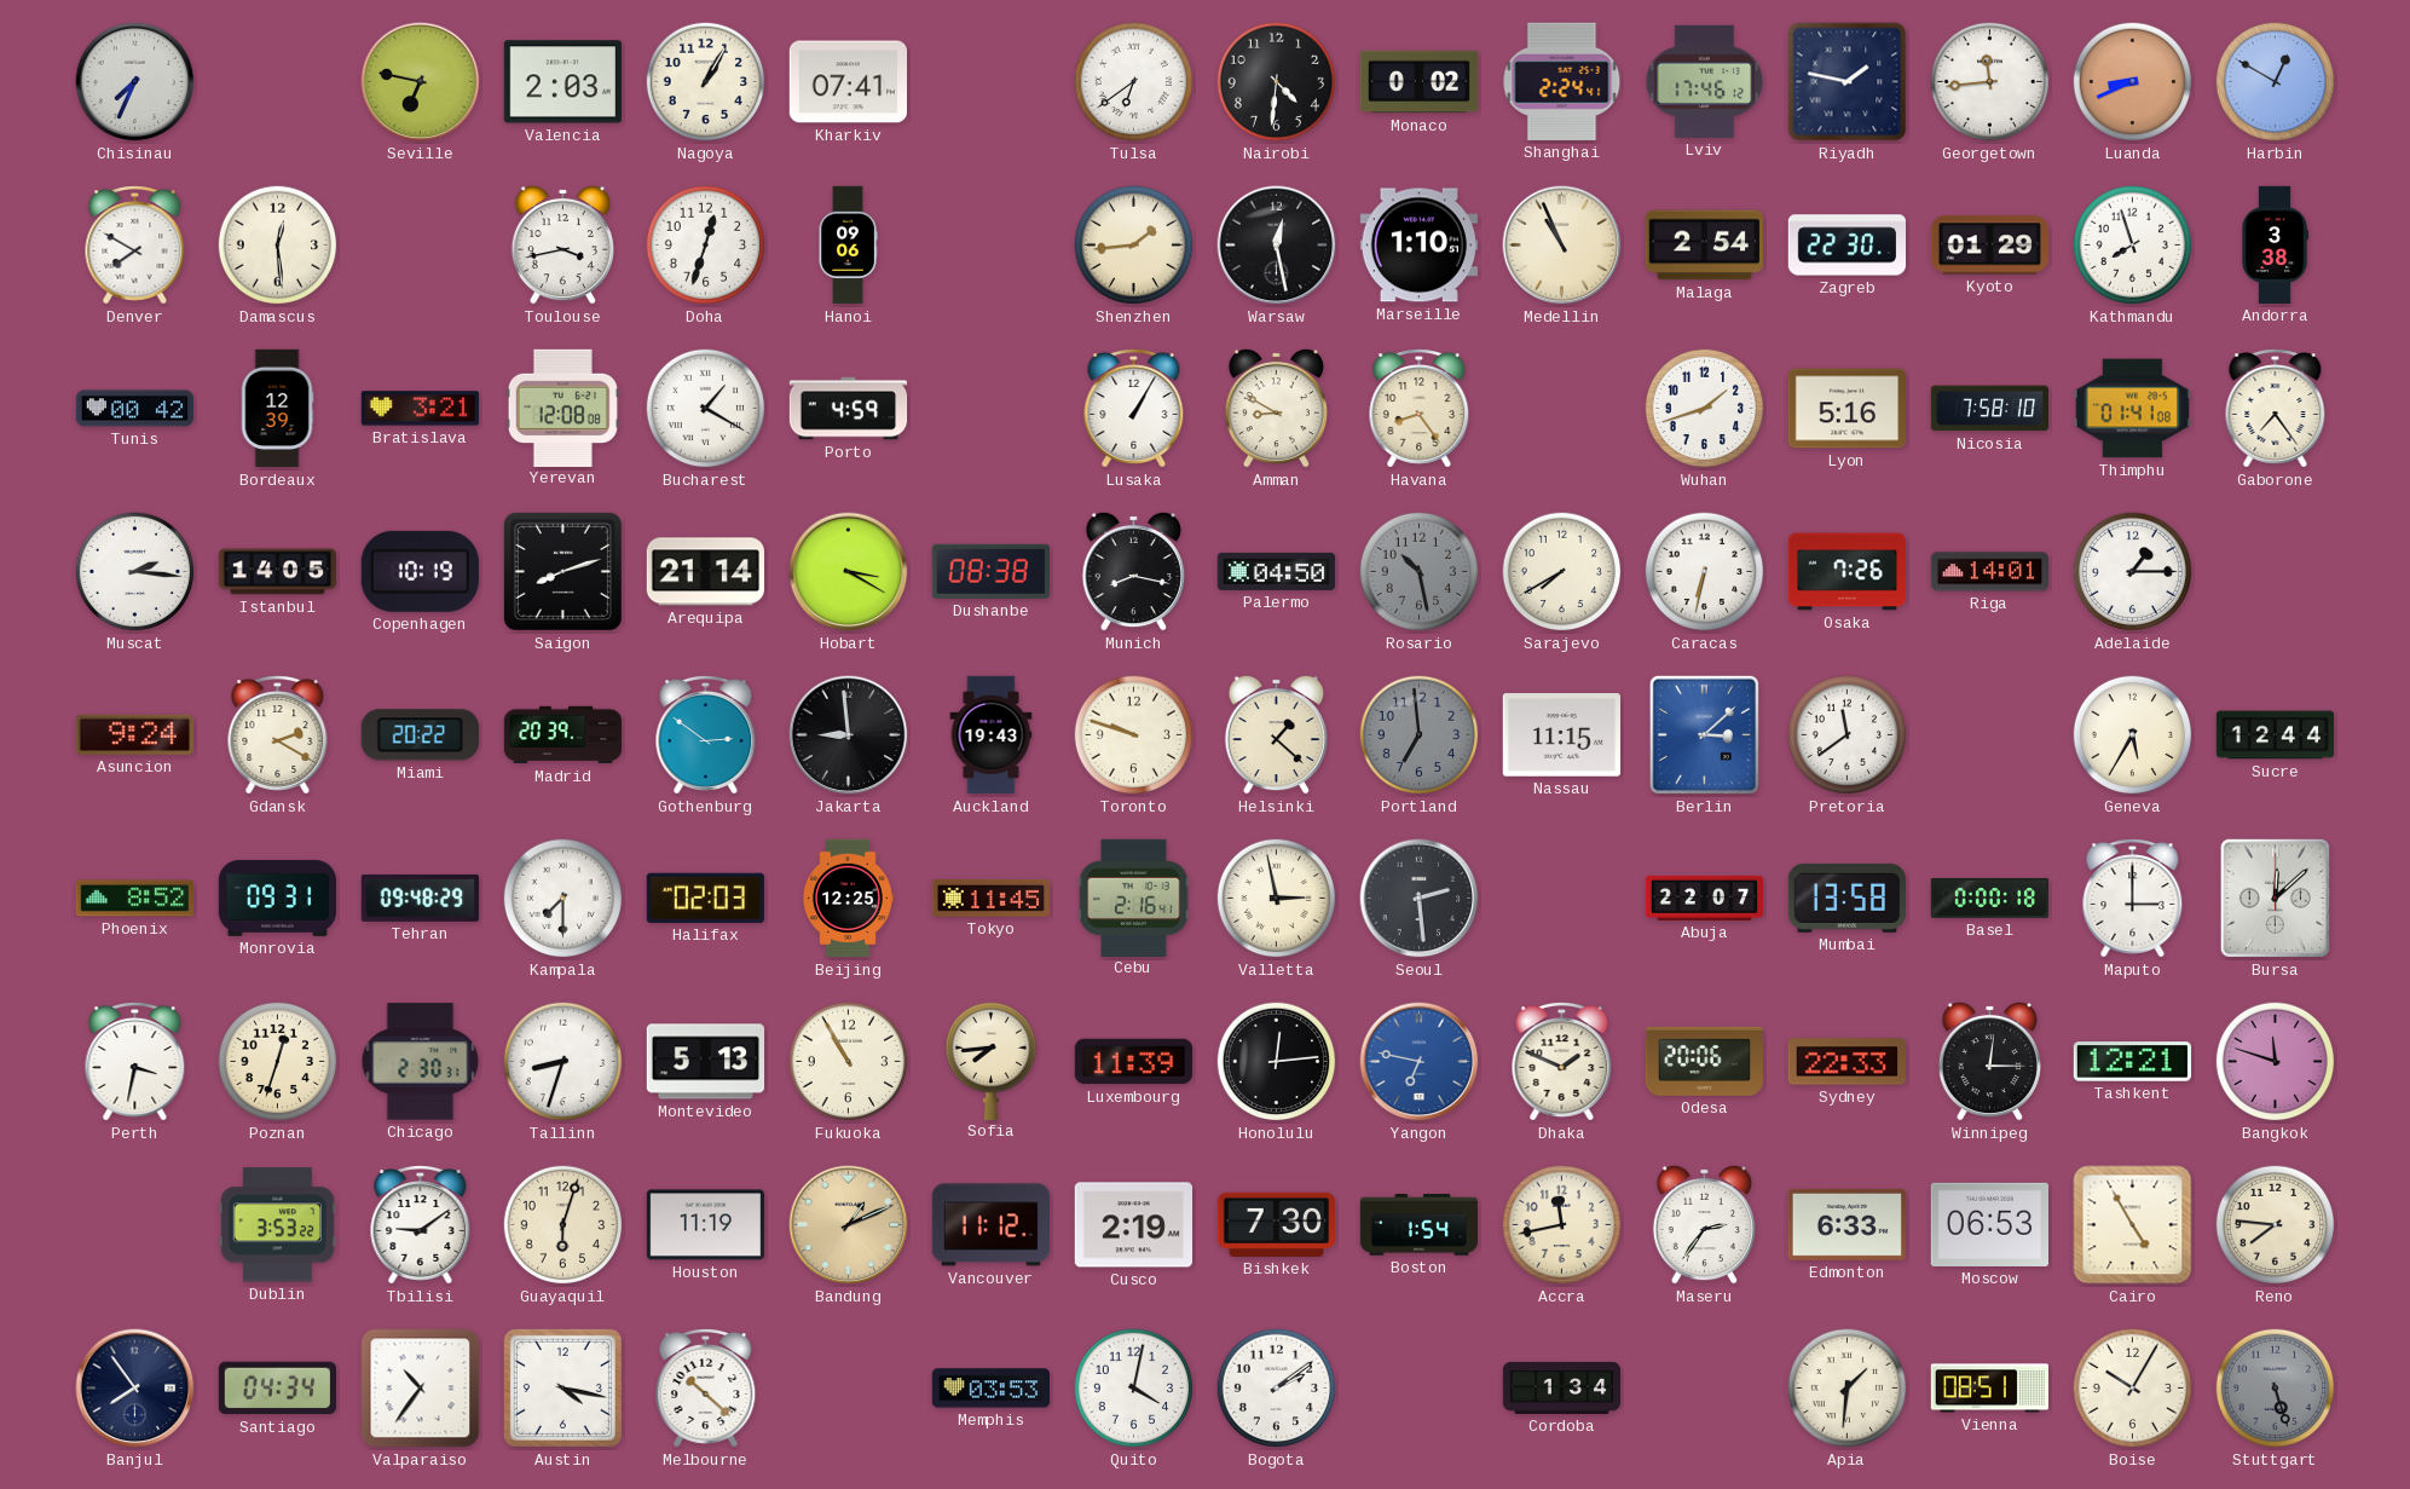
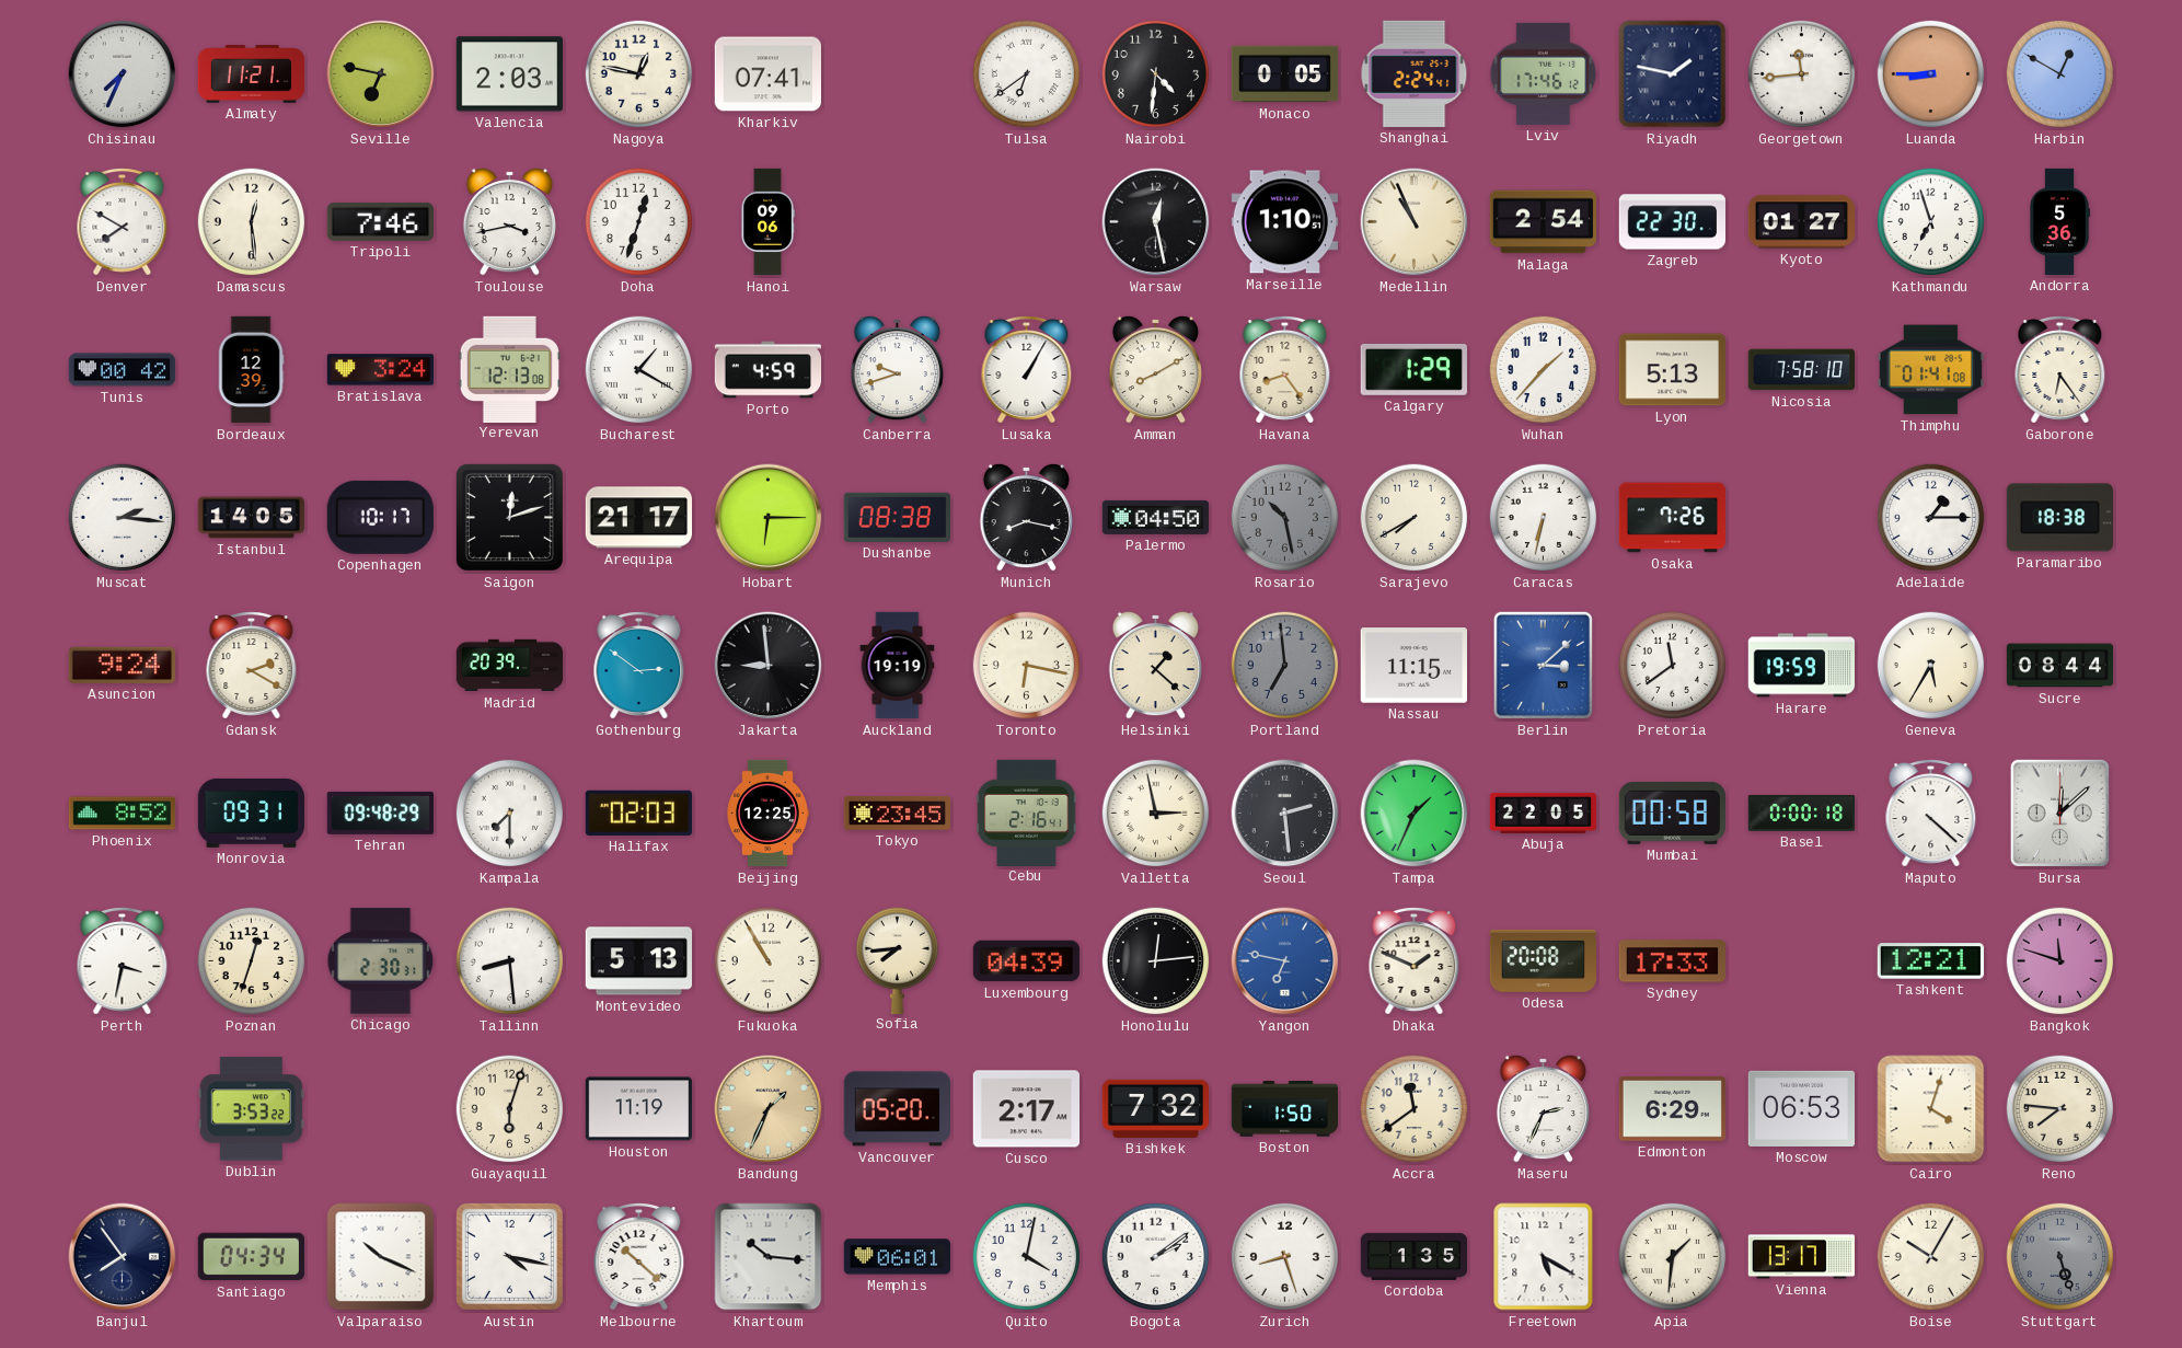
Almaty: none -> 11:21 (252, 74)
Nagoya: 1:05 -> 12:47 (639, 74)
Monaco: 0:02 -> 0:05 (1285, 74)
Luanda: 8:41 -> 8:45 (1931, 74)
Tripoli: none -> 7:46 (380, 221)
Shenzhen: 1:44 -> none (1134, 246)
Kyoto: 01:29 -> 01:27 (1801, 222)
Kathmandu: 7:57 -> 6:57 (1931, 222)
Andorra: 3:38 -> 5:36 (2059, 222)
Bratislava: 3:21 -> 3:24 (380, 370)
Yerevan: 12:08 -> 12:13 (509, 369)
Canberra: none -> 9:42 (897, 369)
Amman: 8:50 -> 8:10 (1155, 369)
Calgary: none -> 1:29 (1413, 369)
Wuhan: 1:42 -> 1:37 (1544, 370)
Lyon: 5:16 -> 5:13 (1672, 370)
Gaborone: 7:24 -> 6:24 (2060, 370)
Copenhagen: 10:19 -> 10:17 (380, 517)
Saigon: 8:12 -> 12:12 (509, 517)
Arequipa: 21:14 -> 21:17 (638, 518)
Hobart: 3:20 -> 6:15 (769, 518)
Riga: 14:01 -> none (1989, 572)
Paramaribo: none -> 18:38 (2059, 518)
Miami: 20:22 -> none (420, 735)
Auckland: 19:43 -> 19:19 (898, 666)
Toronto: 9:48 -> 6:17 (1027, 666)
Harare: none -> 19:59 (1801, 666)
Sucre: 12:44 -> 08:44 (2060, 666)
Tokyo: 11:45 -> 23:45 (897, 813)
Tampa: none -> 1:34 (1415, 814)
Abuja: 22:07 -> 22:05 (1544, 813)
Mumbai: 13:58 -> 00:58 (1672, 813)
Maputo: 3:00 -> 4:22 (1931, 814)
Tallinn: 8:33 -> 8:29 (510, 961)
Luxembourg: 11:39 -> 04:39 (1026, 961)
Odesa: 20:06 -> 20:08 (1543, 960)
Sydney: 22:33 -> 17:33 (1672, 961)
Winnipeg: 12:15 -> none (1989, 1061)
Tbilisi: 9:09 -> none (421, 1225)
Bandung: 1:11 -> 1:34 (769, 1109)
Vancouver: 11:12 -> 05:20 (897, 1109)
Cusco: 2:19 -> 2:17 (1026, 1109)
Bishkek: 7:30 -> 7:32 (1155, 1108)
Boston: 1:54 -> 1:50 (1285, 1109)
Accra: 11:43 -> 11:39 (1415, 1109)
Maseru: 2:36 -> 2:34 (1543, 1108)
Edmonton: 6:33 -> 6:29 (1672, 1108)
Cairo: 4:55 -> 4:03 (1931, 1109)
Valparaiso: 10:36 -> 10:19 (381, 1257)
Khartoum: none -> 10:16 (769, 1257)
Memphis: 03:53 -> 06:01 (897, 1257)
Zurich: none -> 8:27 (1285, 1257)
Cordoba: 1:34 -> 1:35 (1415, 1256)
Freetown: none -> 5:20 (1544, 1257)
Vienna: 08:51 -> 13:17 (1801, 1257)
